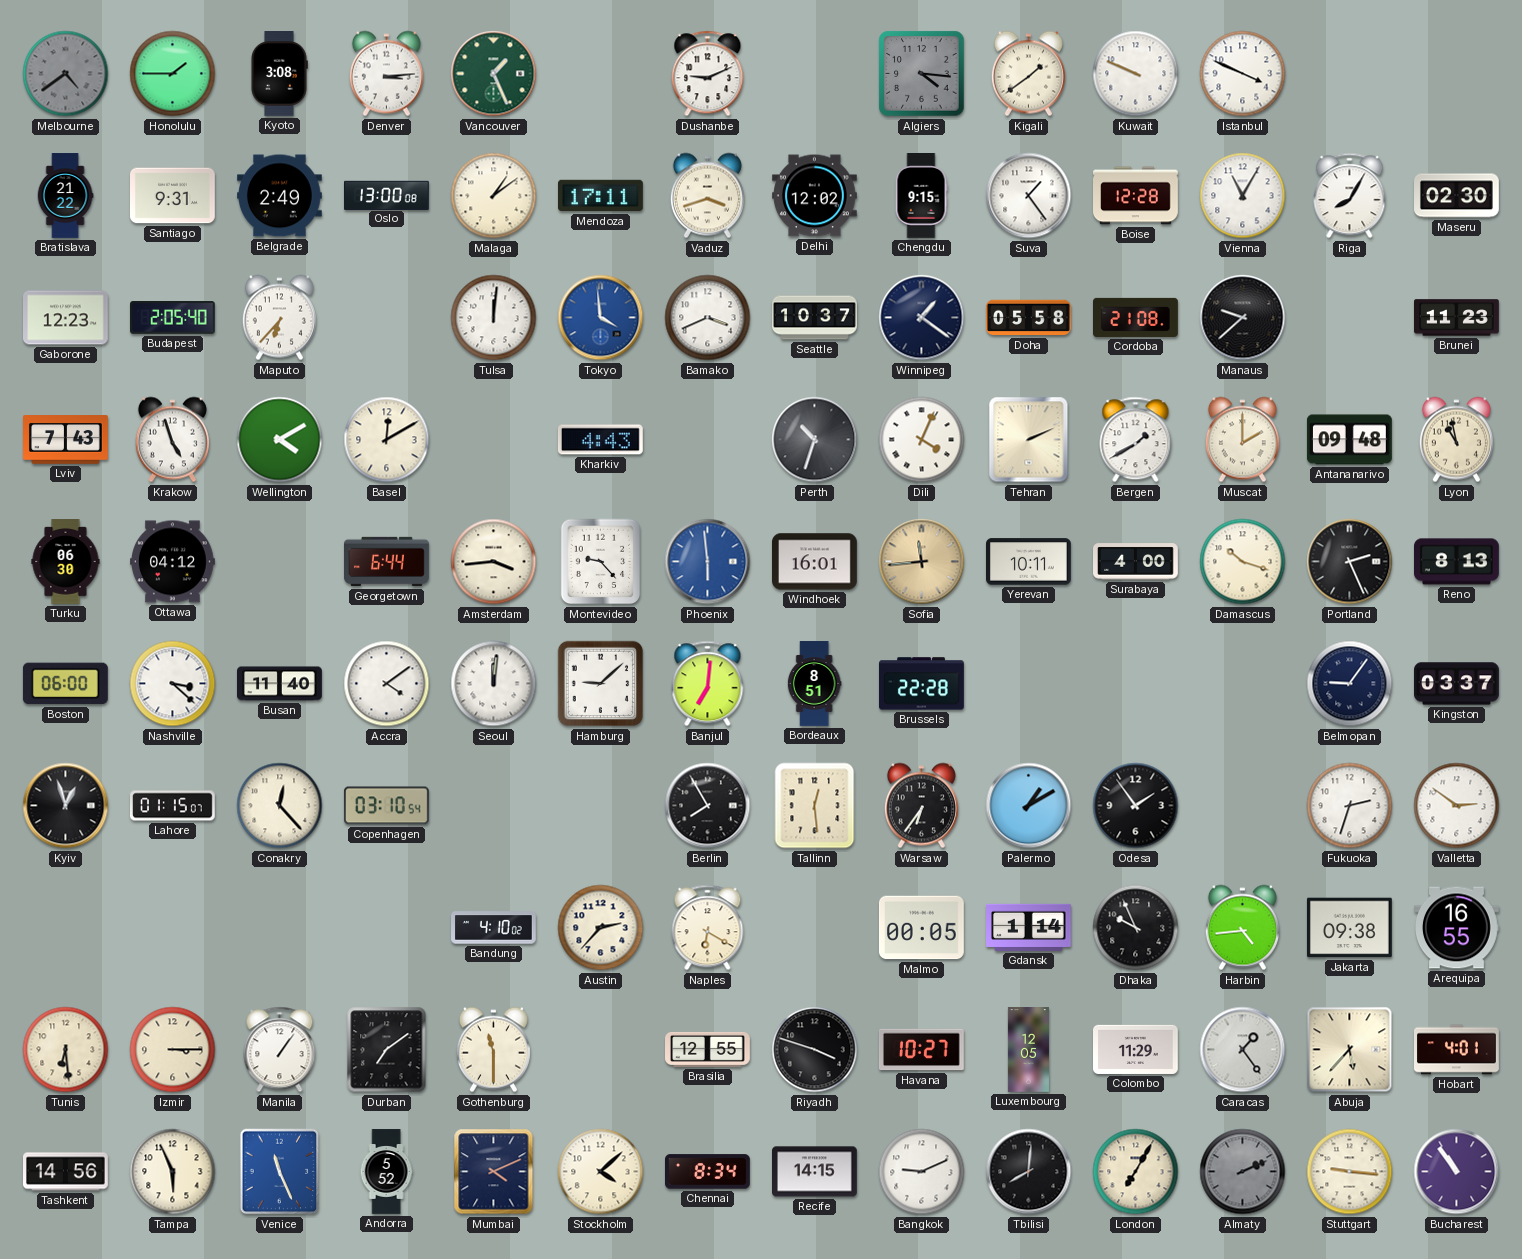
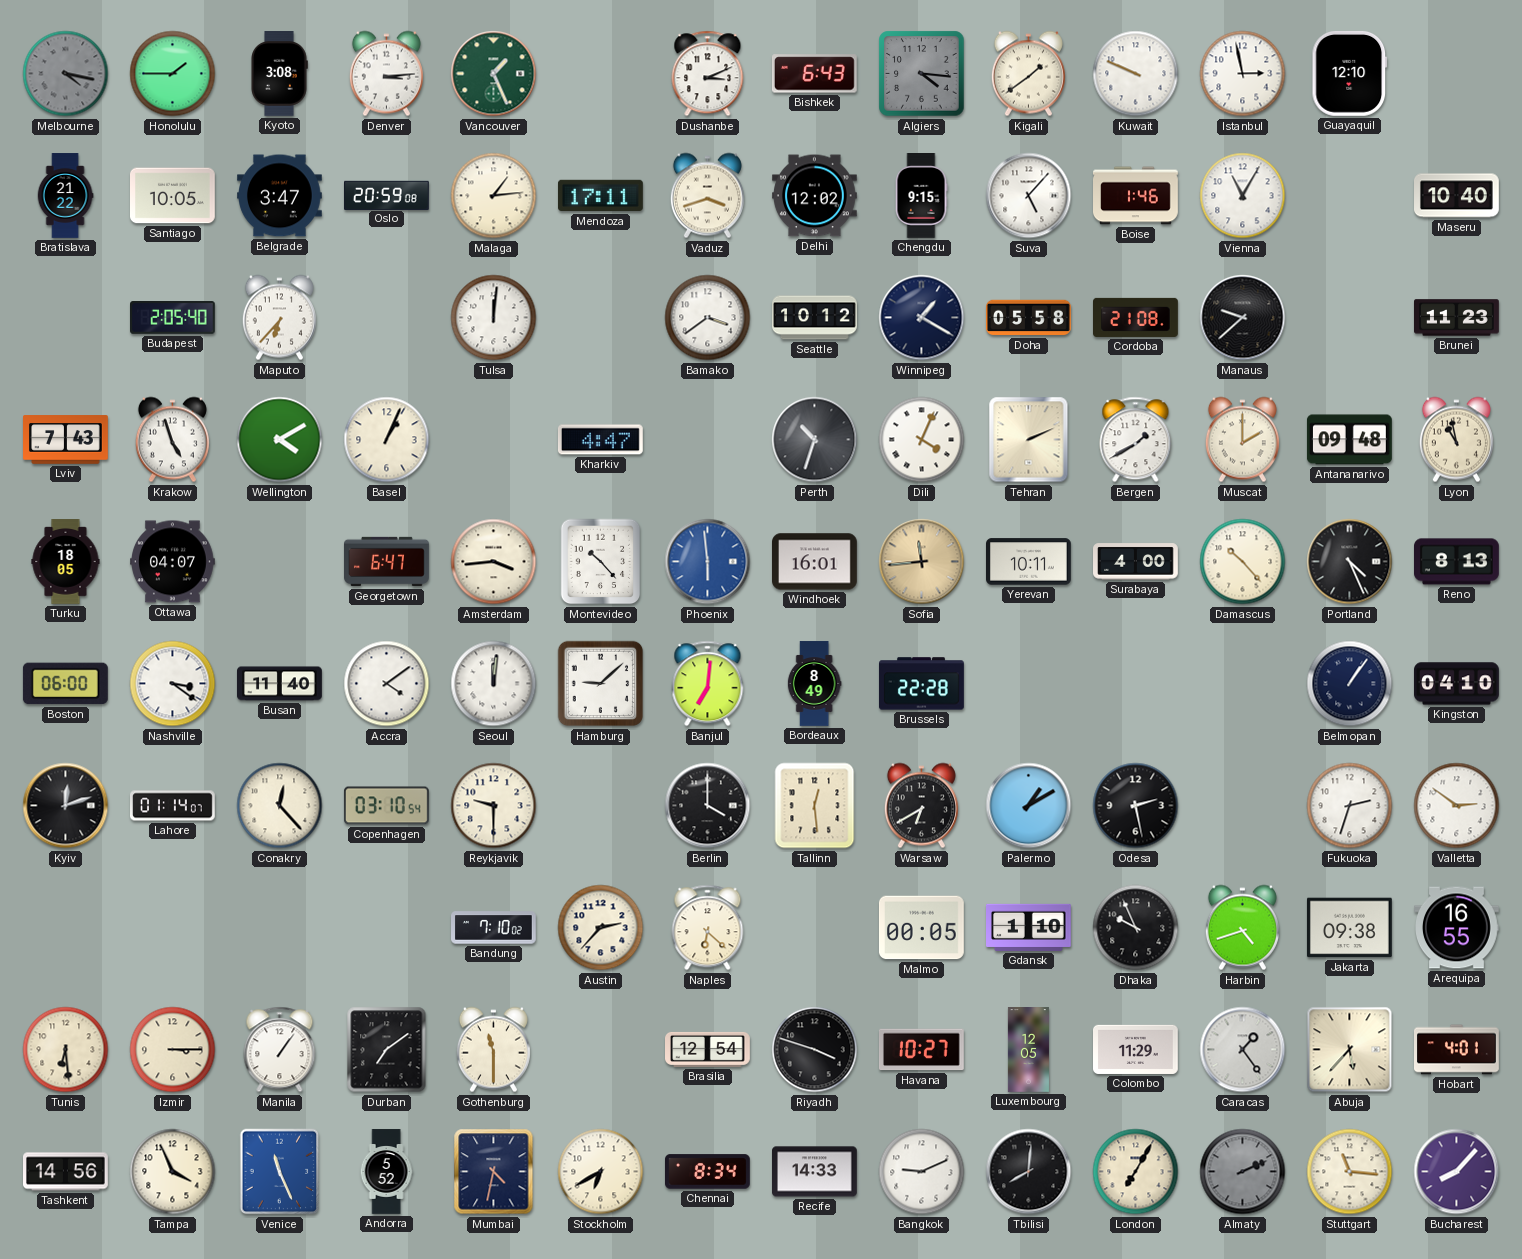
Melbourne: 4:39 -> 4:17 (66, 74)
Dushanbe: 9:11 -> 3:11 (708, 74)
Bishkek: none -> 6:43 (814, 74)
Istanbul: 3:49 -> 2:58 (1243, 74)
Guayaquil: none -> 12:10 (1350, 73)
Santiago: 9:31 -> 10:05 (173, 196)
Belgrade: 2:49 -> 3:47 (280, 196)
Oslo: 13:00 -> 20:59 (387, 195)
Malaga: 1:09 -> 1:14 (494, 196)
Suva: 1:24 -> 5:07 (1029, 196)
Boise: 12:28 -> 1:46 (1136, 196)
Riga: 8:05 -> none (1350, 196)
Maseru: 02:30 -> 10:40 (1457, 196)
Gaborone: 12:23 -> none (66, 318)
Tokyo: 3:59 -> none (601, 318)
Bamako: 3:41 -> 3:39 (708, 318)
Seattle: 10:37 -> 10:12 (815, 318)
Winnipeg: 1:21 -> 1:20 (922, 318)
Basel: 12:10 -> 1:04 (387, 440)
Kharkiv: 4:43 -> 4:47 (600, 440)
Turku: 06:30 -> 18:05 (66, 562)
Ottawa: 04:12 -> 04:07 (173, 562)
Georgetown: 6:44 -> 6:47 (387, 562)
Montevideo: 9:23 -> 10:23 (601, 562)
Damascus: 10:18 -> 10:23 (1243, 562)
Portland: 2:26 -> 4:26 (1350, 562)
Nashville: 3:22 -> 3:21 (173, 684)
Bordeaux: 8:51 -> 8:49 (814, 684)
Belmopan: 9:06 -> 1:06 (1350, 684)
Kingston: 03:37 -> 04:10 (1457, 684)
Kyiv: 12:57 -> 12:12 (66, 806)
Lahore: 01:15 -> 01:14 (173, 806)
Reykjavik: none -> 9:30 (494, 806)
Berlin: 7:55 -> 4:00 (708, 806)
Warsaw: 6:36 -> 6:40 (921, 806)
Odesa: 1:54 -> 2:28 (1136, 806)
Bandung: 4:10 -> 7:10 (494, 928)
Naples: 6:20 -> 6:22 (708, 928)
Gdansk: 1:14 -> 1:10 (1029, 927)
Harbin: 4:44 -> 4:42 (1242, 928)
Brasilia: 12:55 -> 12:54 (708, 1049)
Tampa: 5:56 -> 3:56 (173, 1172)
Mumbai: 4:11 -> 4:32 (494, 1172)
Stockholm: 4:08 -> 6:40 (601, 1172)
Recife: 14:15 -> 14:33 (815, 1172)
Stuttgart: 9:16 -> 11:16 (1350, 1172)
Bucharest: 10:54 -> 8:07 (1457, 1172)
